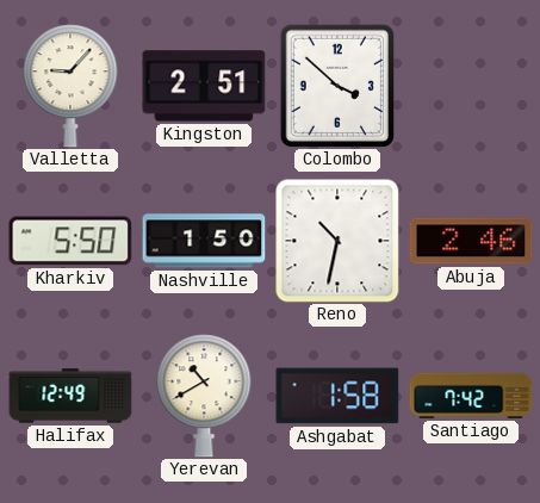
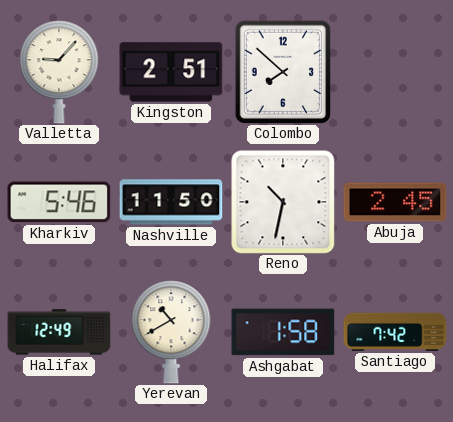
Colombo: 3:52 -> 7:52 (282, 72)
Kharkiv: 5:50 -> 5:46 (59, 202)
Nashville: 1:50 -> 11:50 (171, 202)
Abuja: 2:46 -> 2:45 (395, 202)
